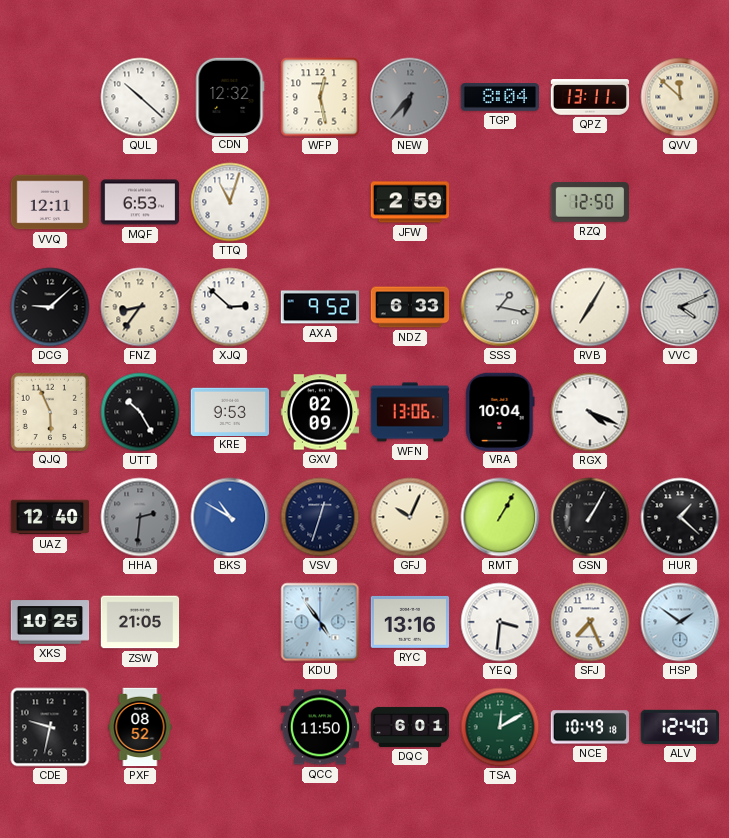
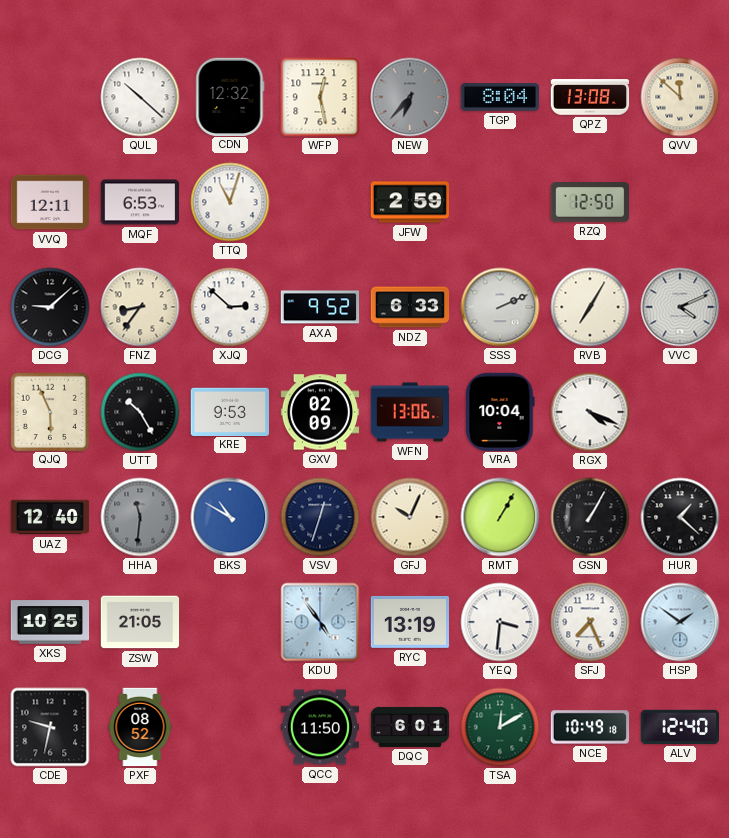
QPZ: 13:11 -> 13:08 (590, 97)
SSS: 1:17 -> 2:11 (500, 307)
HHA: 2:31 -> 11:31 (140, 517)
RYC: 13:16 -> 13:19 (409, 622)
